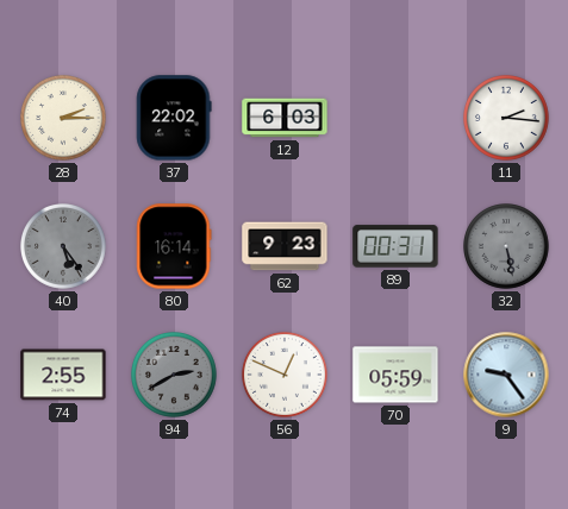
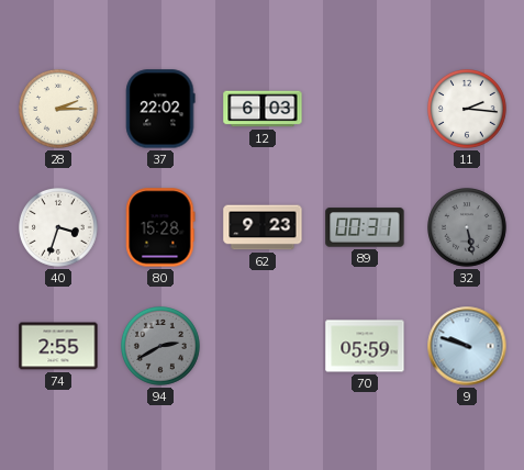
40: 5:24 -> 3:33 (59, 228)
40 dial: grey -> white (59, 228)
80: 16:14 -> 15:28 (160, 227)
56: 12:49 -> none (286, 376)
9: 9:24 -> 9:48 (467, 346)
